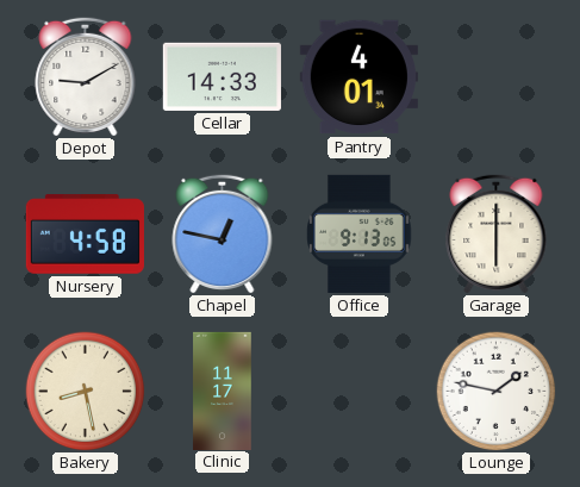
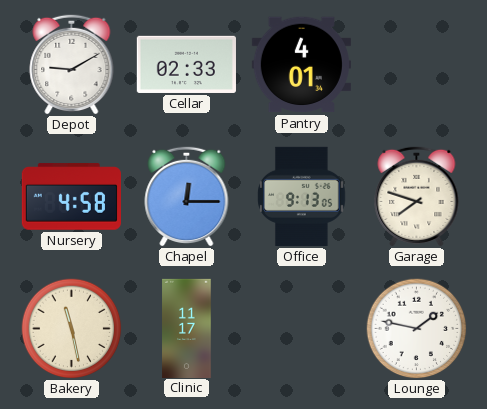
Cellar: 14:33 -> 02:33 (186, 64)
Chapel: 12:47 -> 12:15 (187, 196)
Garage: 6:00 -> 7:48 (417, 196)
Bakery: 8:28 -> 11:28 (72, 329)
